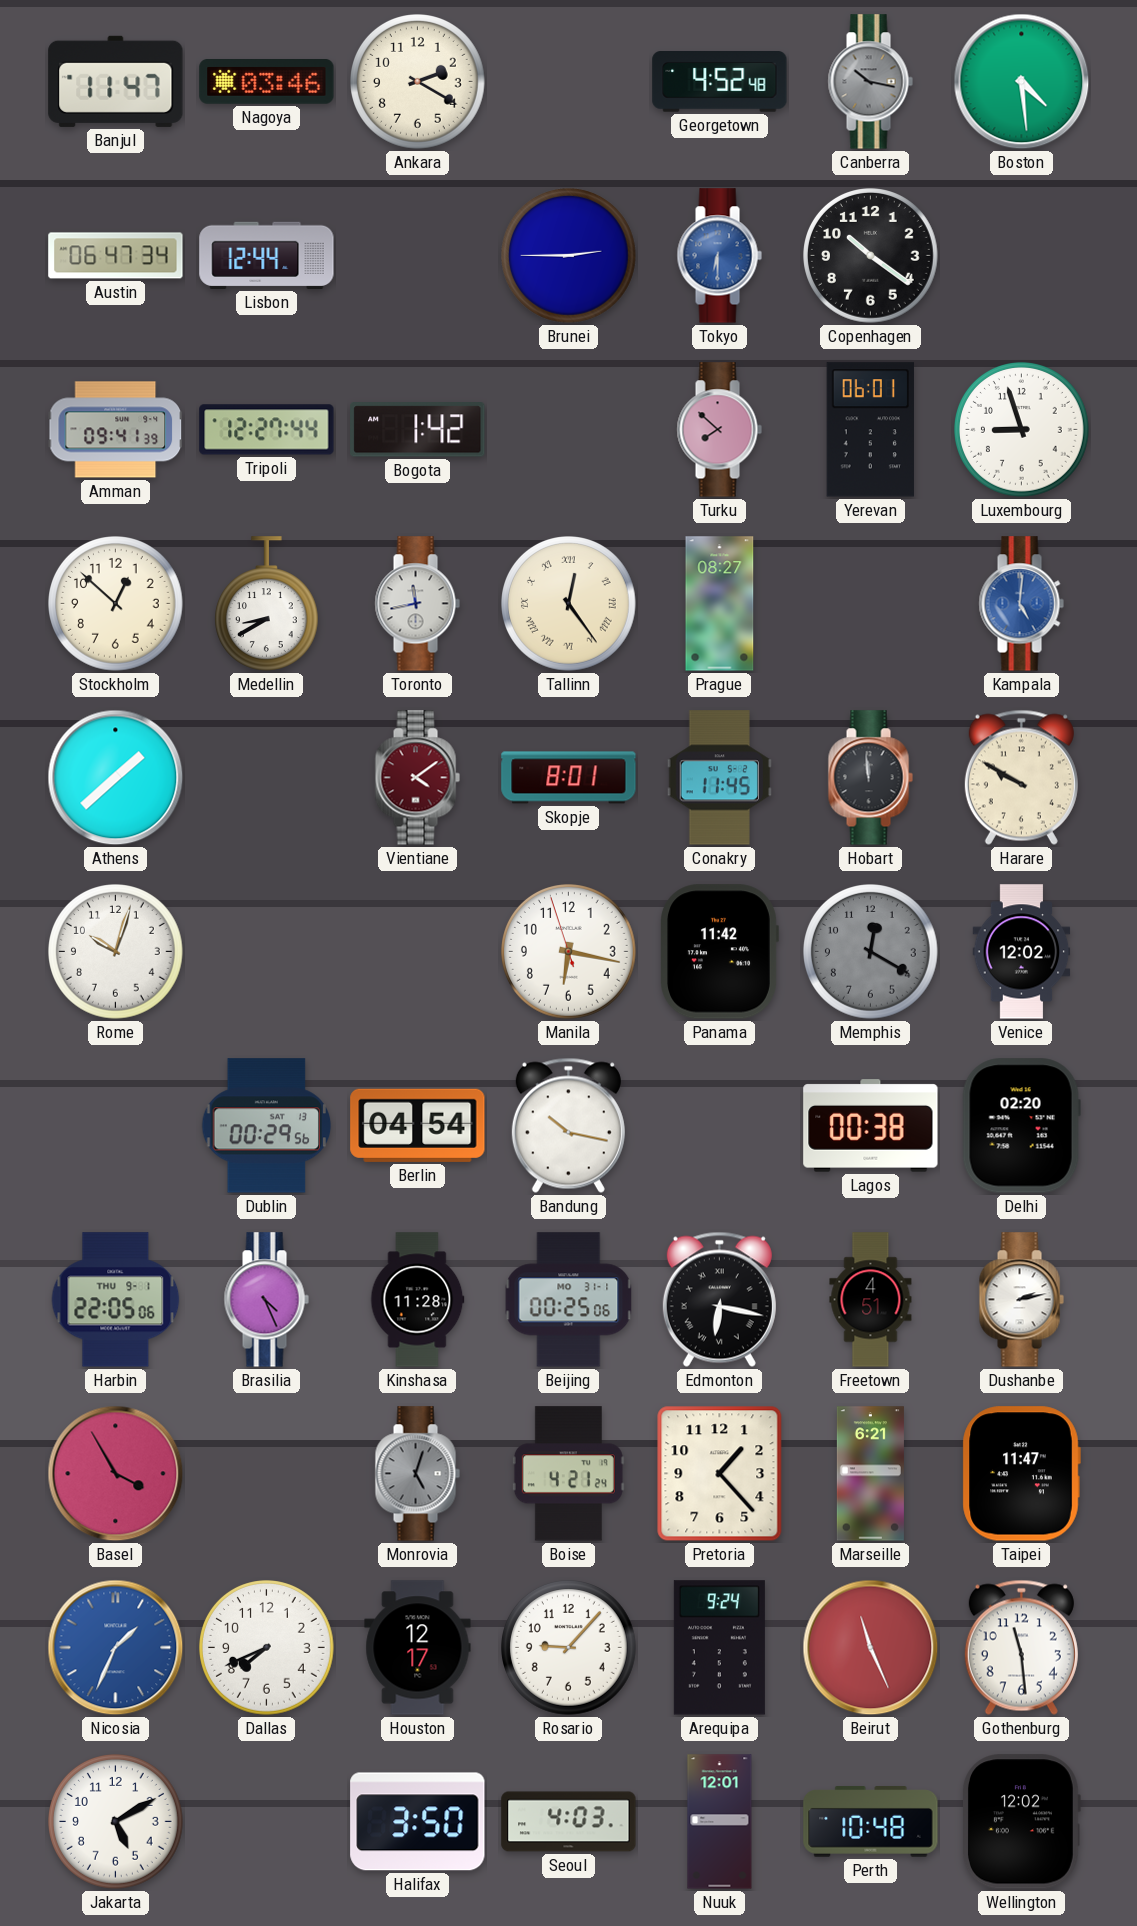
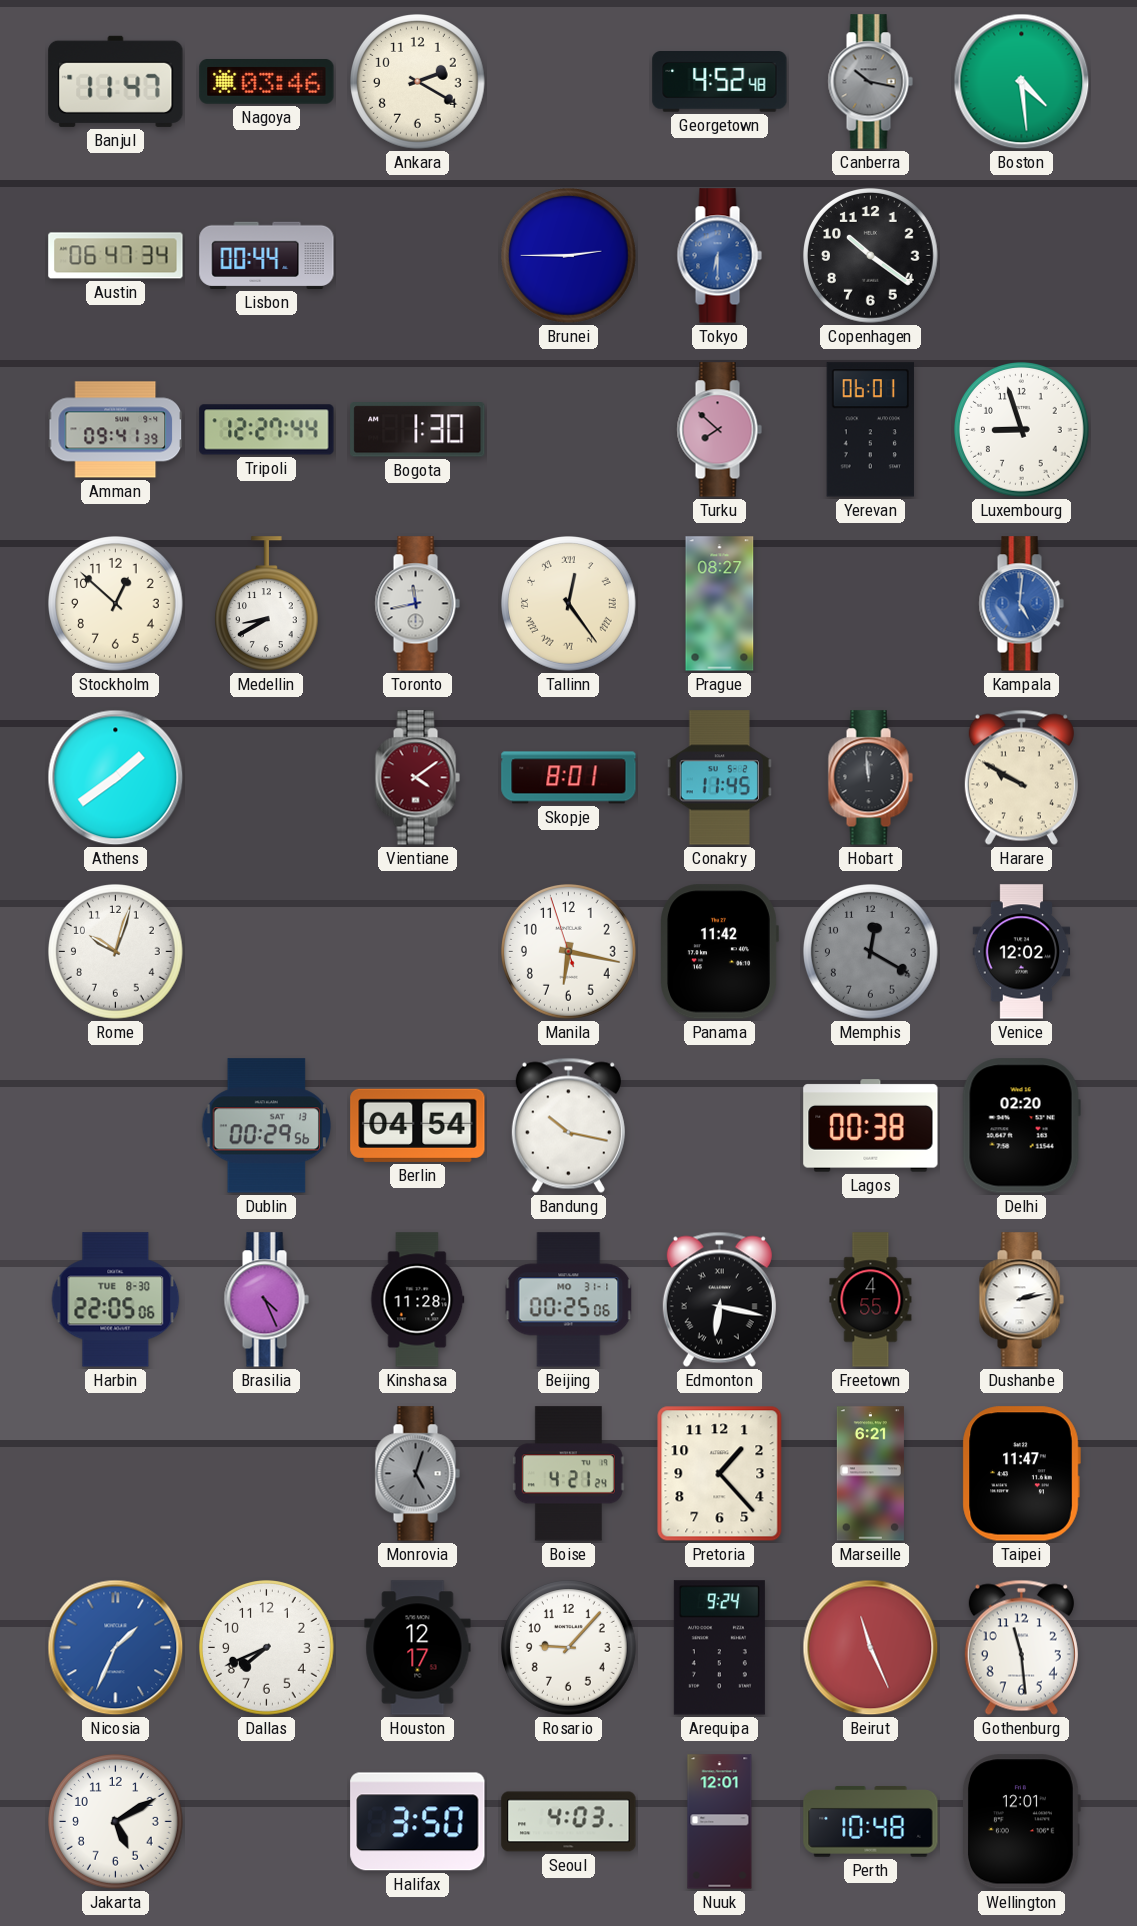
Lisbon: 12:44 -> 00:44 (267, 255)
Bogota: 1:42 -> 1:30 (418, 430)
Athens: 1:38 -> 1:39 (116, 778)
Harbin date: THU 9-1 -> TUE 8-30 (116, 1300)
Freetown: 4:51 -> 4:55 (871, 1300)
Basel: 3:55 -> none (116, 1474)
Wellington: 12:02 -> 12:01 (1021, 1822)
